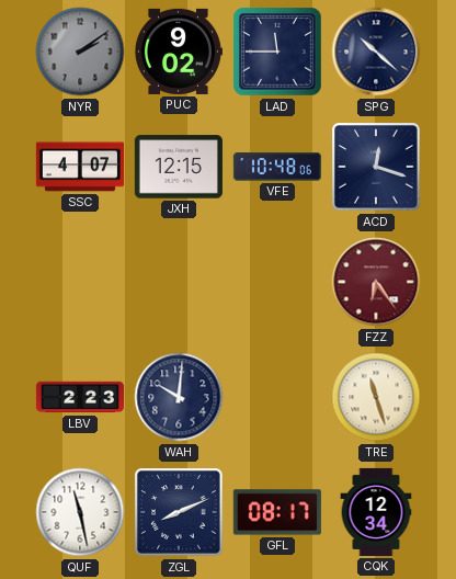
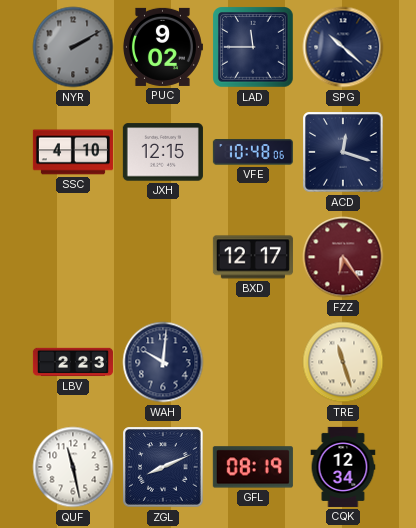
NYR: 2:09 -> 2:10 (73, 47)
SSC: 4:07 -> 4:10 (73, 152)
BXD: none -> 12:17 (253, 257)
GFL: 08:17 -> 08:19 (253, 467)
